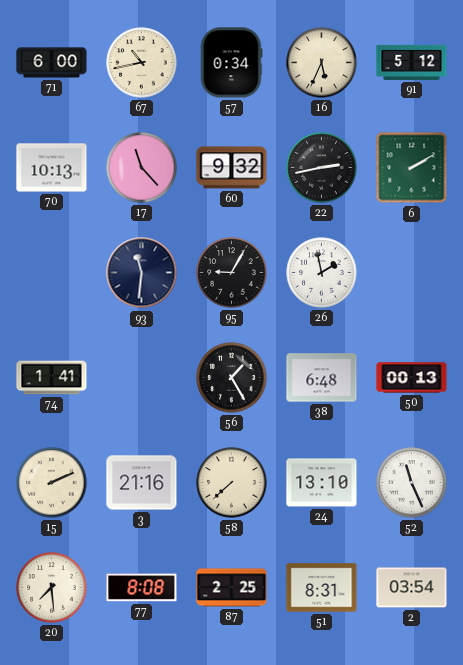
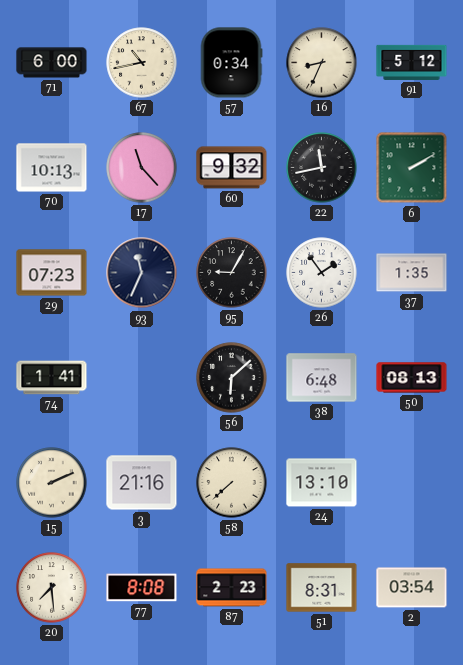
16: 5:34 -> 8:34 (322, 63)
22: 2:43 -> 11:43 (322, 168)
29: none -> 07:23 (52, 273)
93: 11:31 -> 11:34 (142, 273)
26: 1:58 -> 1:54 (322, 273)
37: none -> 1:35 (412, 273)
56: 1:25 -> 6:08 (232, 378)
50: 00:13 -> 08:13 (412, 378)
52: 11:26 -> none (412, 483)
87: 2:25 -> 2:23 (232, 588)
